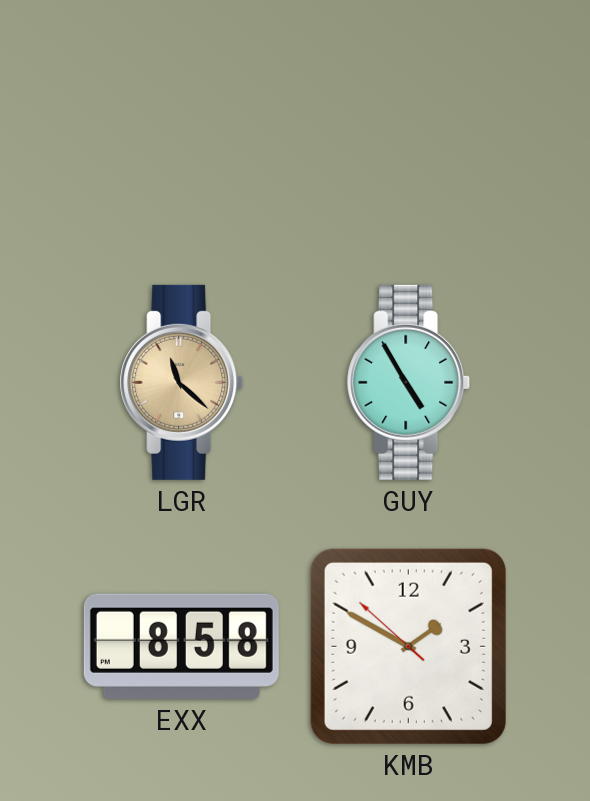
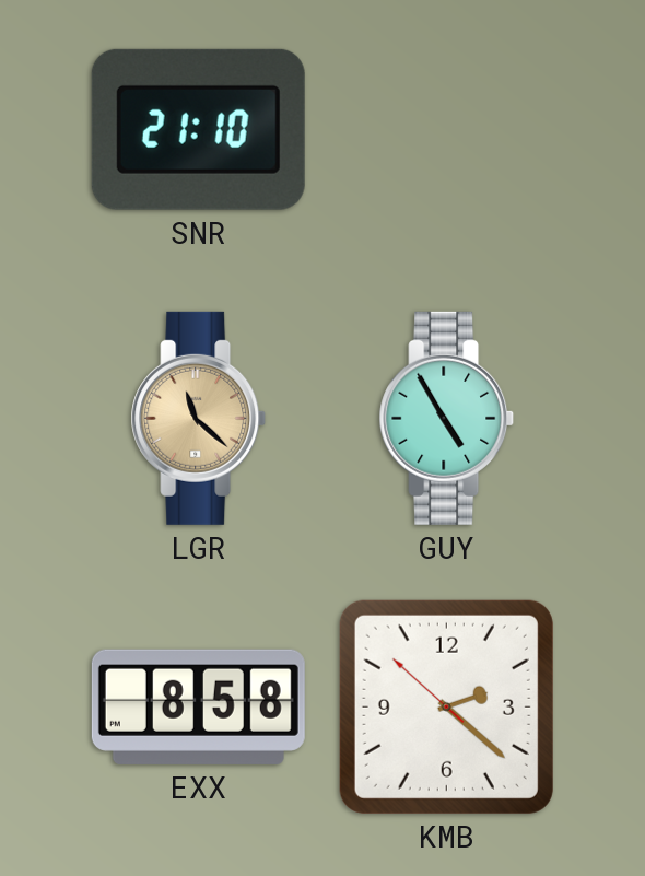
SNR: none -> 21:10 (198, 129)
KMB: 1:49 -> 2:21 (446, 706)
